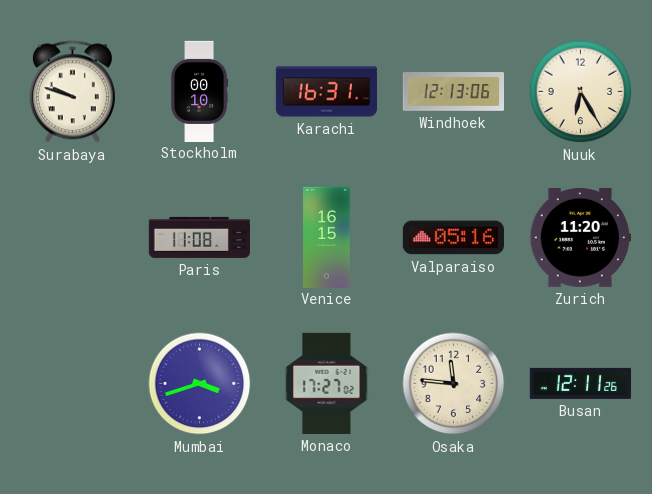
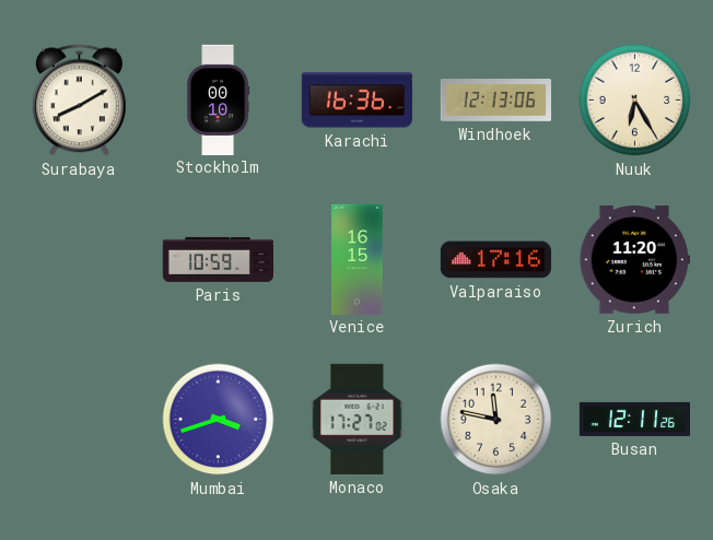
Surabaya: 9:48 -> 8:10 (79, 101)
Karachi: 16:31 -> 16:36 (356, 101)
Paris: 11:08 -> 10:59 (218, 259)
Valparaiso: 05:16 -> 17:16 (495, 260)
Osaka: 11:46 -> 11:47 (496, 420)
